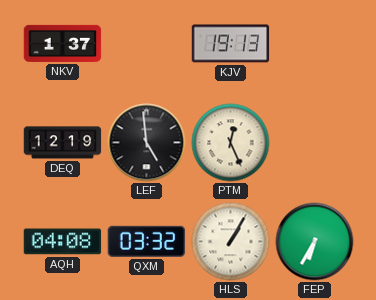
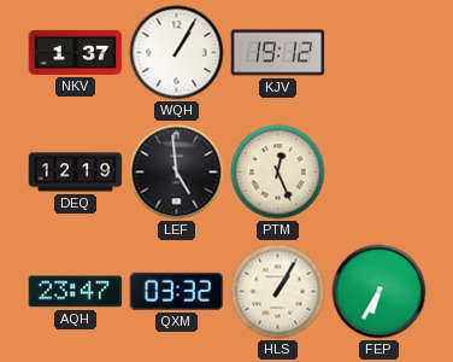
WQH: none -> 1:05 (177, 53)
KJV: 19:13 -> 19:12 (278, 53)
AQH: 04:08 -> 23:47 (76, 292)
